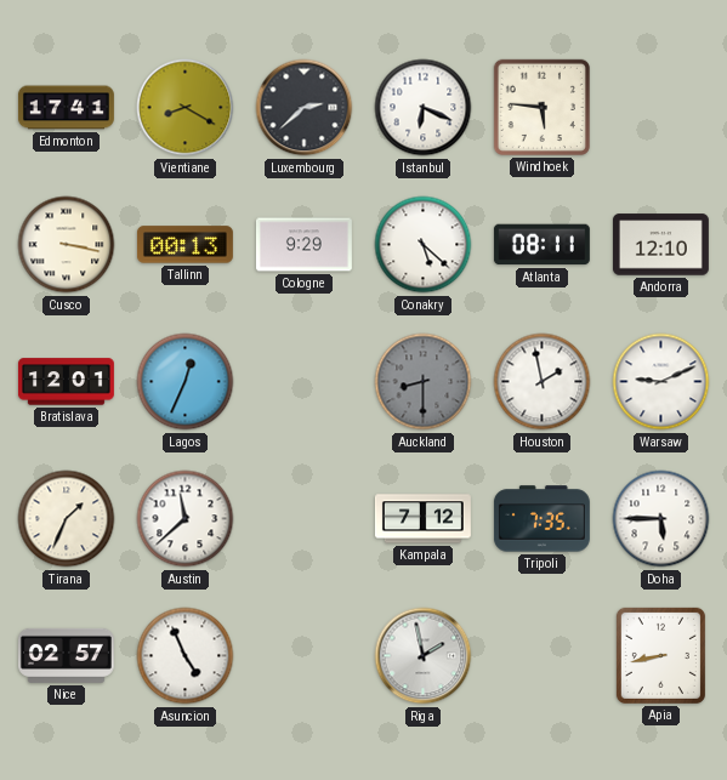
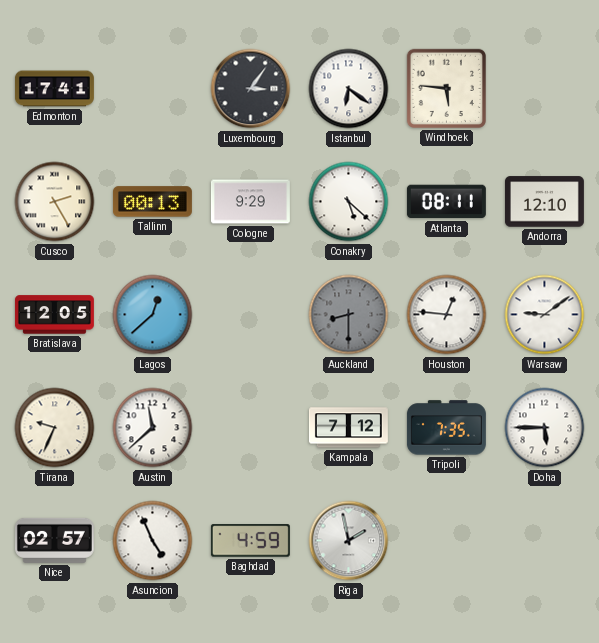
Vientiane: 8:20 -> none (186, 108)
Luxembourg: 2:38 -> 3:06 (251, 89)
Istanbul: 6:19 -> 6:21 (349, 89)
Cusco: 3:17 -> 2:25 (55, 202)
Bratislava: 12:01 -> 12:05 (54, 315)
Lagos: 12:34 -> 12:38 (153, 315)
Houston: 1:58 -> 12:46 (447, 315)
Warsaw: 9:11 -> 9:09 (545, 315)
Tirana: 1:34 -> 9:34 (55, 428)
Baghdad: none -> 4:59 (250, 541)
Apia: 8:43 -> none (660, 655)
